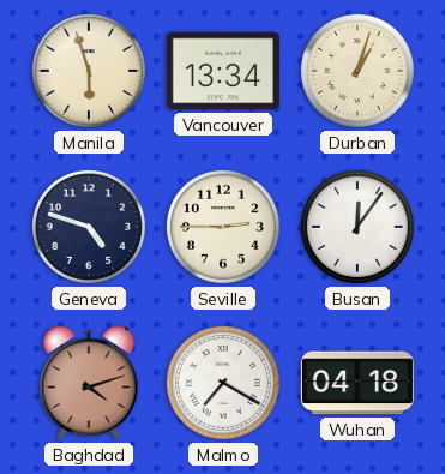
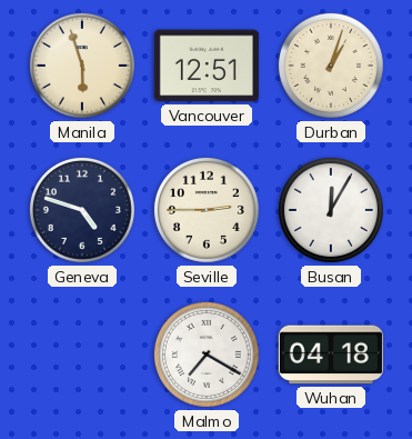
Vancouver: 13:34 -> 12:51 (207, 66)
Busan: 12:06 -> 12:05 (331, 210)
Baghdad: 4:12 -> none (89, 383)
